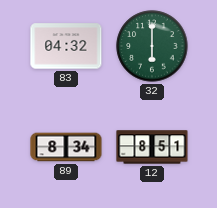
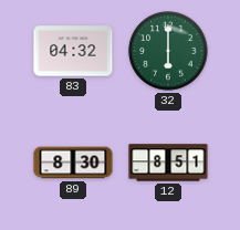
89: 8:34 -> 8:30 (73, 163)
